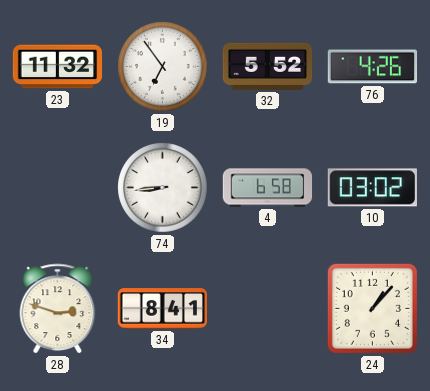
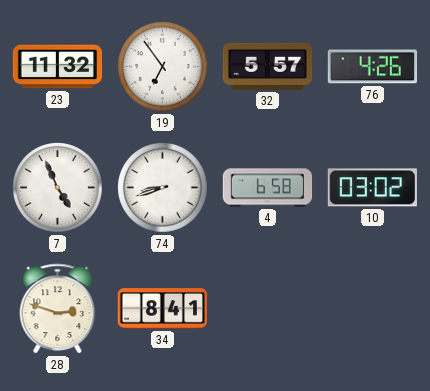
32: 5:52 -> 5:57 (268, 66)
7: none -> 4:56 (58, 188)
74: 8:44 -> 8:42 (163, 188)
24: 1:07 -> none (372, 308)
